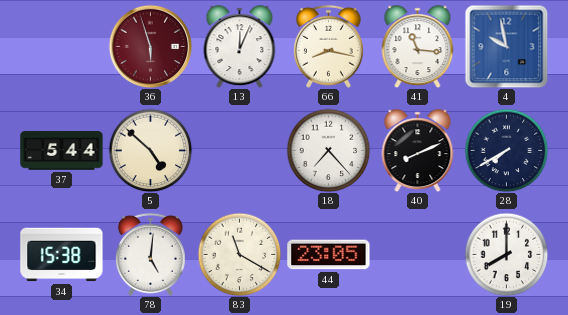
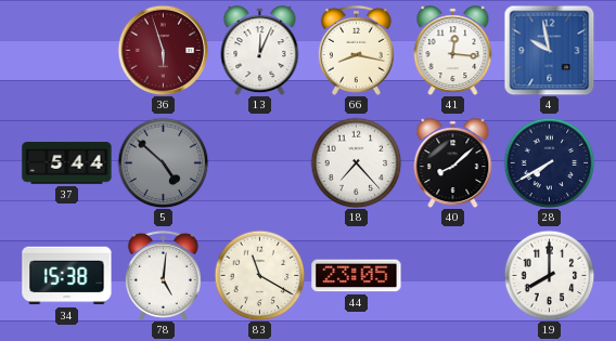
41: 11:16 -> 12:16 (453, 51)
5 dial: cream -> grey (163, 162)
40: 8:11 -> 8:08 (453, 163)
